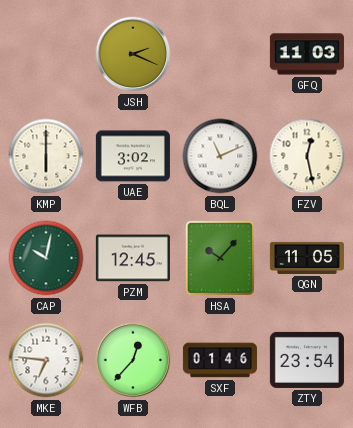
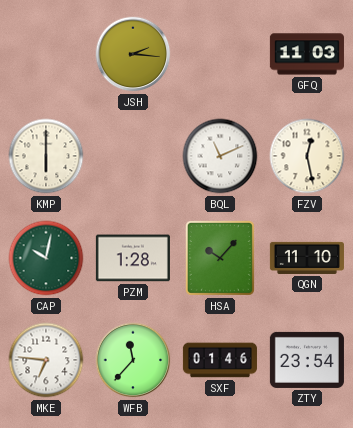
JSH: 2:19 -> 2:16 (133, 54)
UAE: 3:02 -> none (133, 156)
PZM: 12:45 -> 1:28 (133, 258)
QGN: 11:05 -> 11:10 (307, 258)
WFB: 12:37 -> 11:37 (133, 360)
